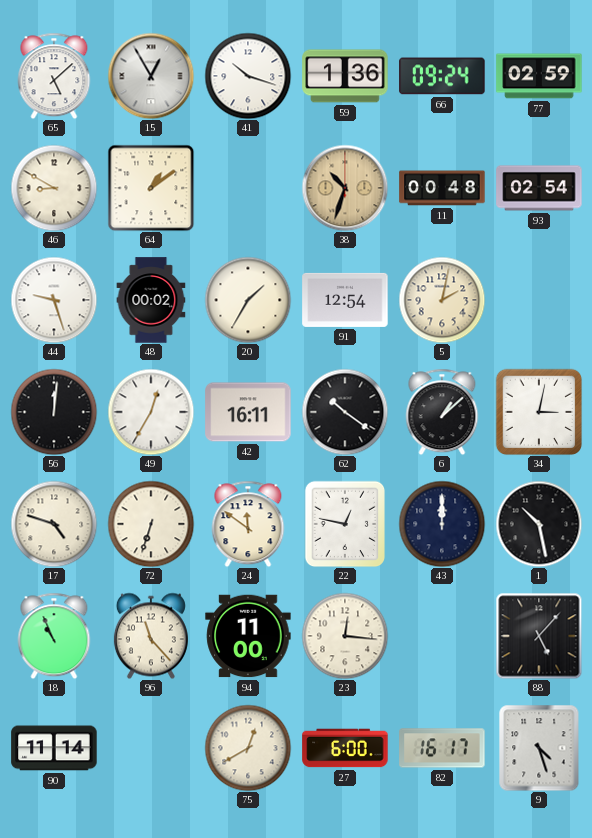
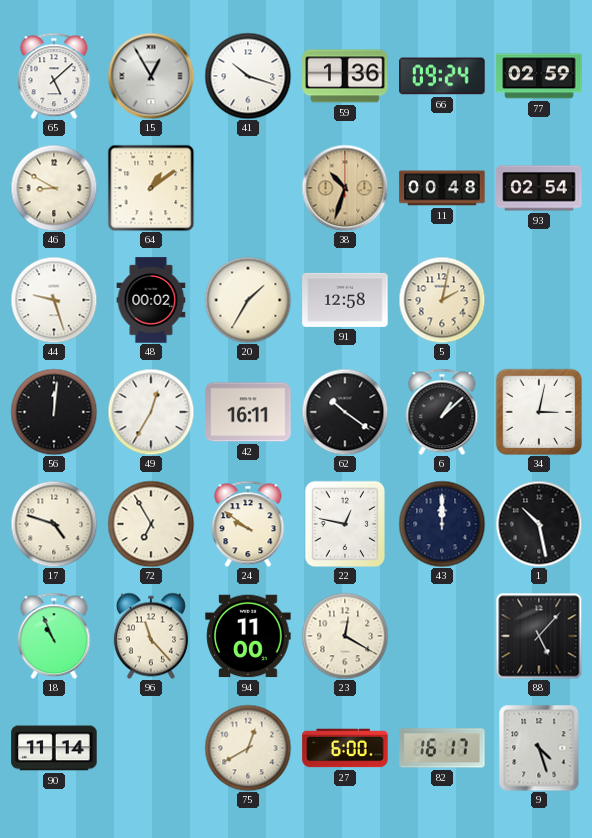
91: 12:54 -> 12:58 (345, 300)
72: 6:33 -> 6:55 (151, 524)
24: 11:51 -> 9:51 (248, 524)
23: 12:16 -> 12:20 (345, 636)
